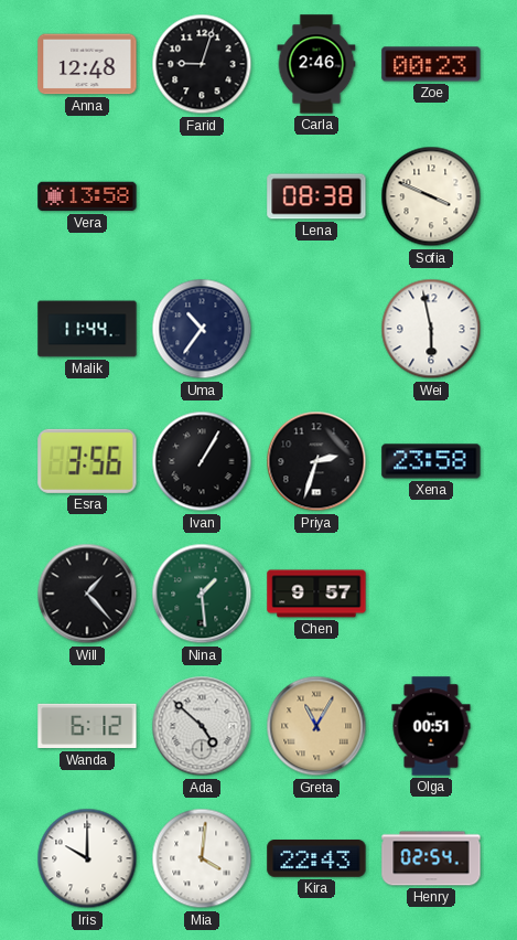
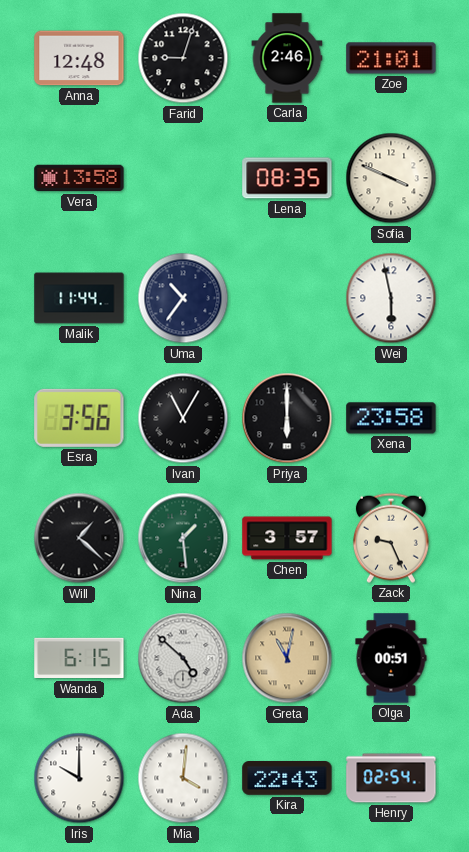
Zoe: 00:23 -> 21:01 (391, 58)
Lena: 08:38 -> 08:35 (287, 178)
Ivan: 1:05 -> 11:05 (183, 418)
Priya: 2:33 -> 6:00 (287, 418)
Will: 1:23 -> 1:22 (79, 538)
Chen: 9:57 -> 3:57 (287, 538)
Zack: none -> 9:26 (391, 538)
Wanda: 6:12 -> 6:15 (79, 658)
Greta: 11:05 -> 11:02 (287, 658)
